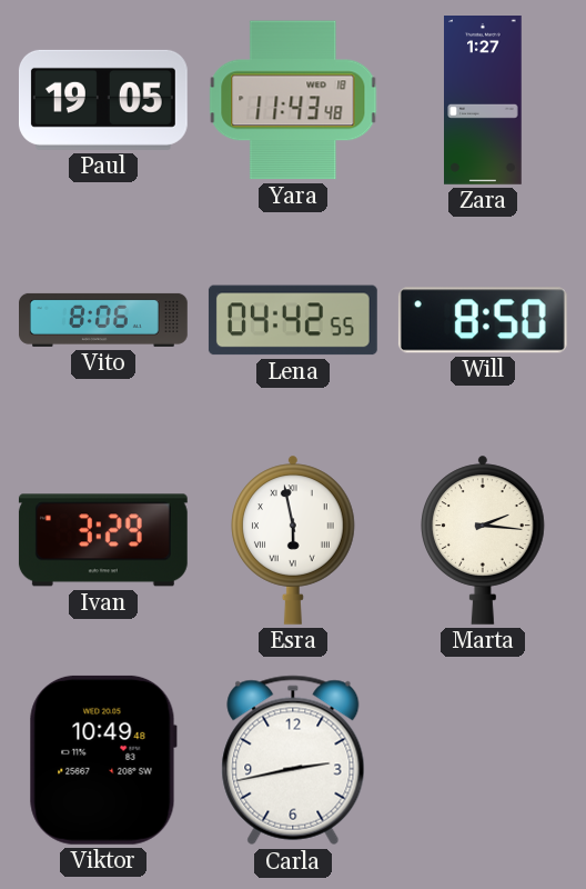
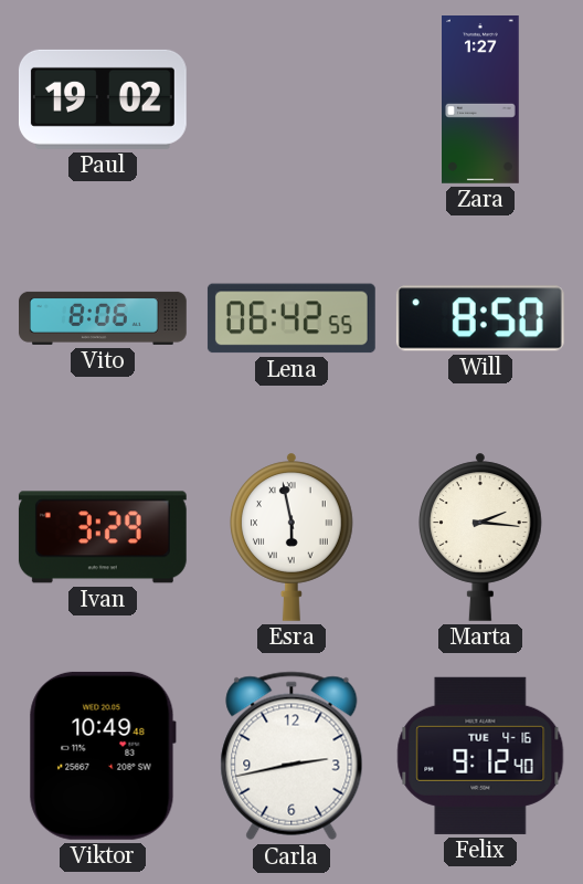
Paul: 19:05 -> 19:02 (103, 99)
Yara: 11:43 -> none (293, 100)
Lena: 04:42 -> 06:42 (291, 318)
Felix: none -> 9:12 (480, 756)
